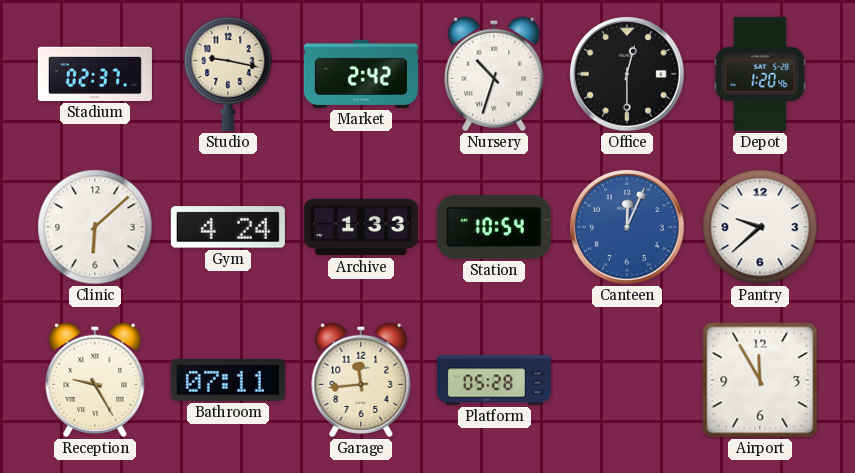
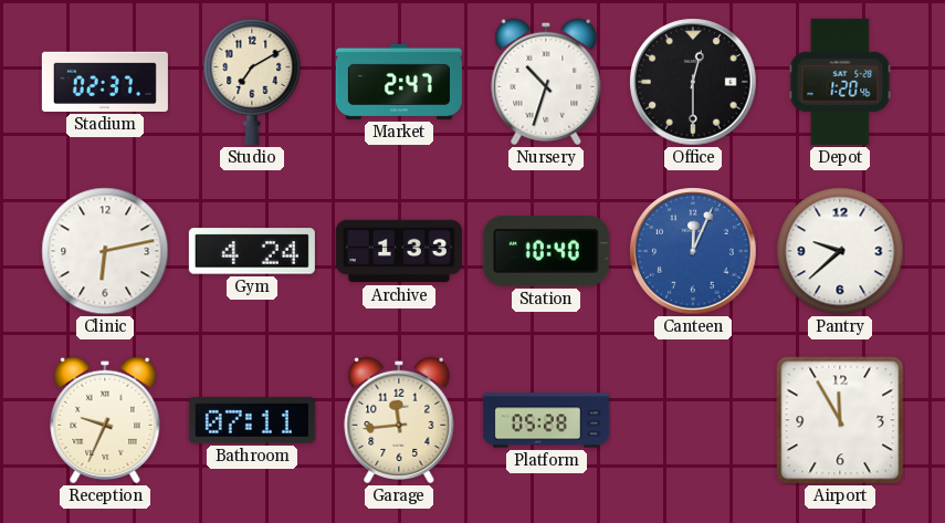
Studio: 9:17 -> 7:10 (252, 82)
Market: 2:42 -> 2:47 (399, 82)
Clinic: 6:08 -> 6:13 (105, 251)
Station: 10:54 -> 10:40 (546, 252)
Reception: 9:25 -> 9:34 (105, 420)
